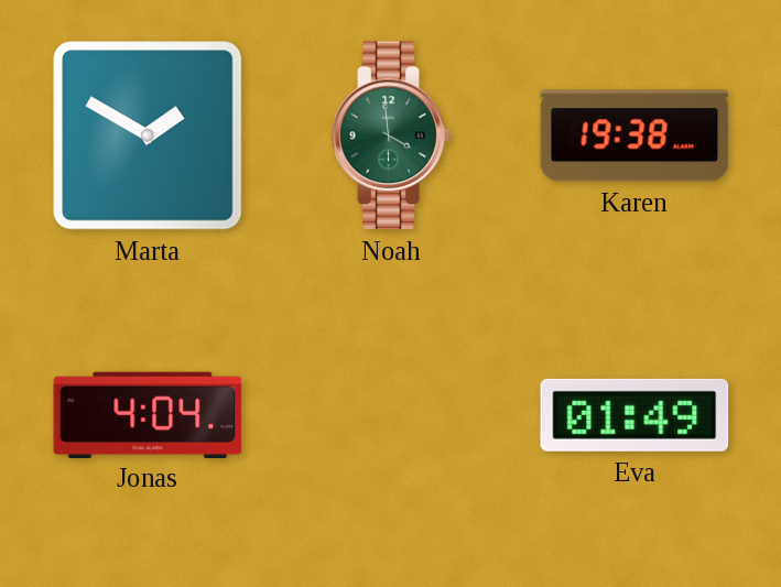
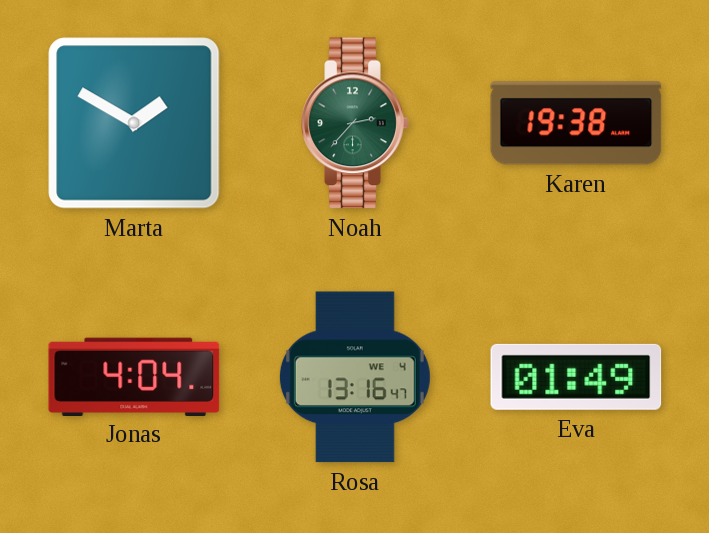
Noah: 3:59 -> 2:37 (355, 123)
Rosa: none -> 13:16 (355, 377)
